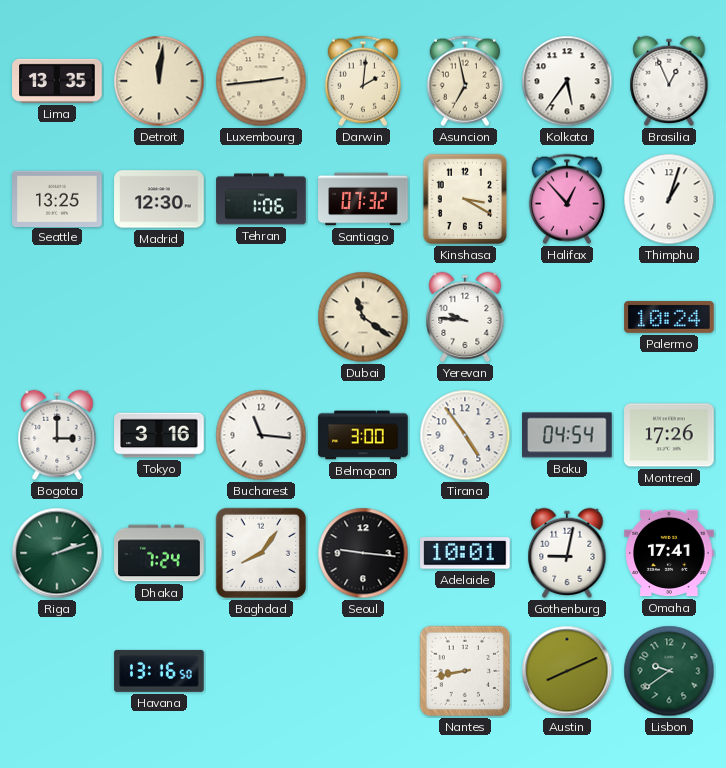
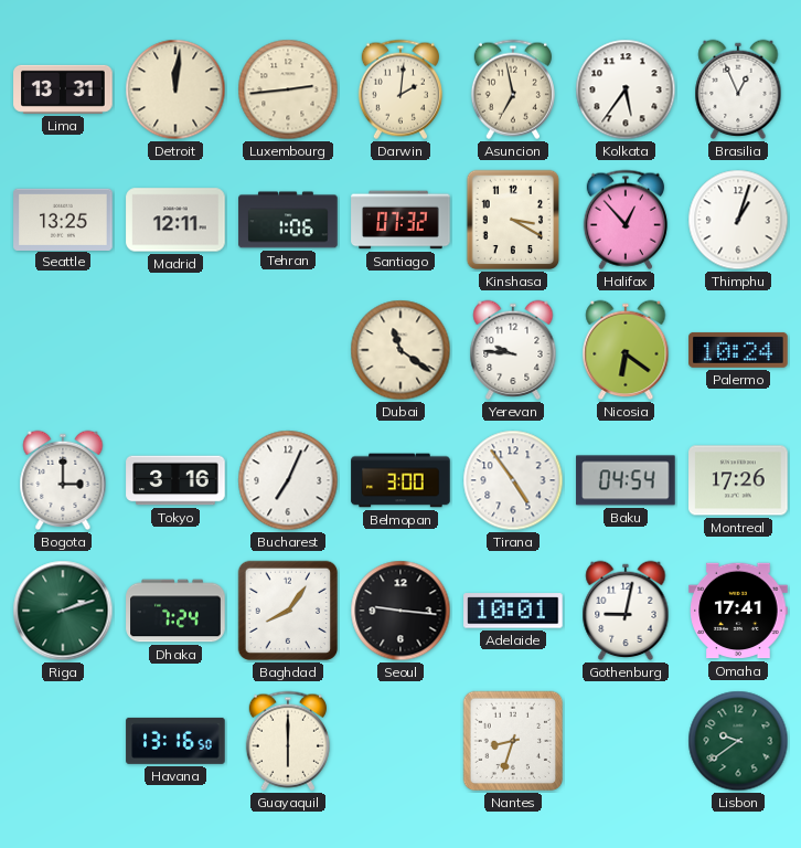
Lima: 13:35 -> 13:31 (63, 89)
Madrid: 12:30 -> 12:11 (175, 220)
Nicosia: none -> 6:21 (626, 350)
Bucharest: 11:16 -> 7:04 (288, 480)
Guayaquil: none -> 6:00 (288, 741)
Nantes: 8:43 -> 8:33 (513, 741)
Austin: 8:11 -> none (567, 671)
